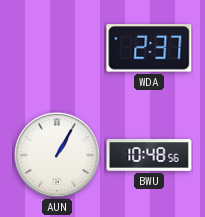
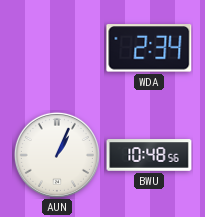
WDA: 2:37 -> 2:34 (149, 48)
AUN: 1:05 -> 1:04 (57, 155)
